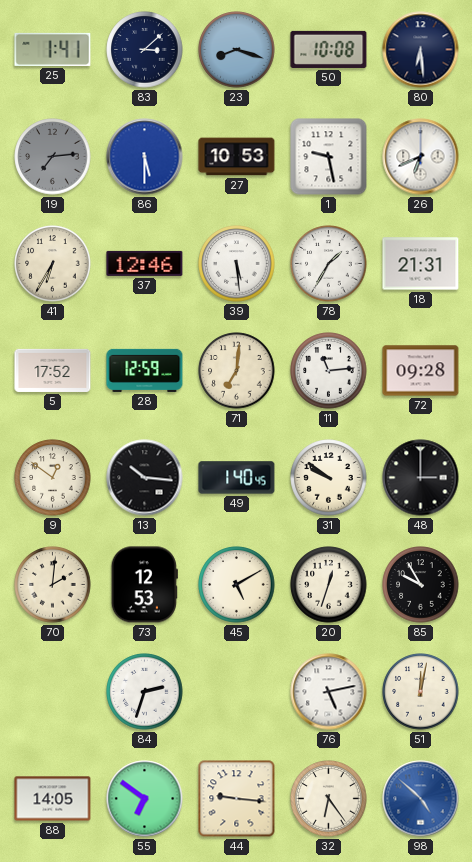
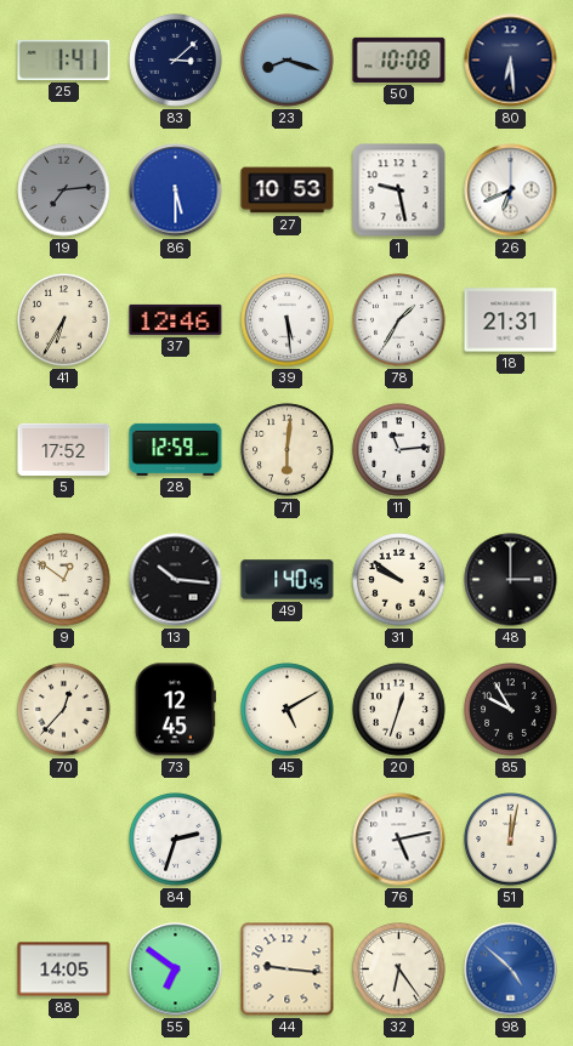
71: 7:01 -> 6:01 (288, 450)
72: 09:28 -> none (421, 371)
70: 2:01 -> 12:37 (64, 710)
73: 12:53 -> 12:45 (175, 710)
